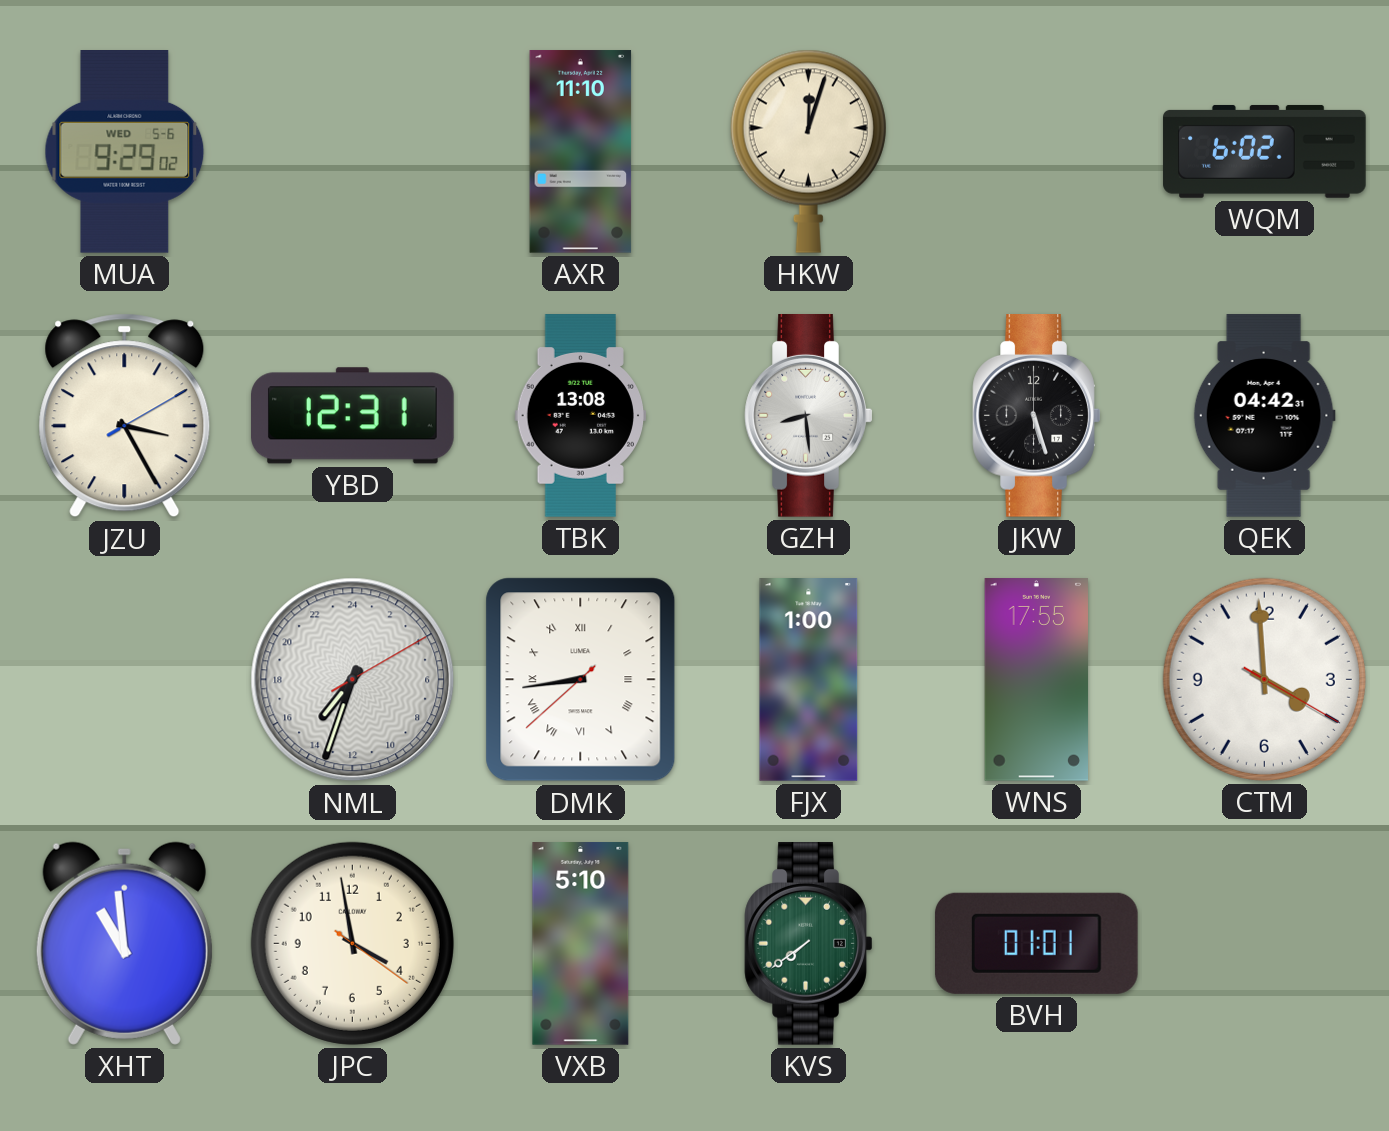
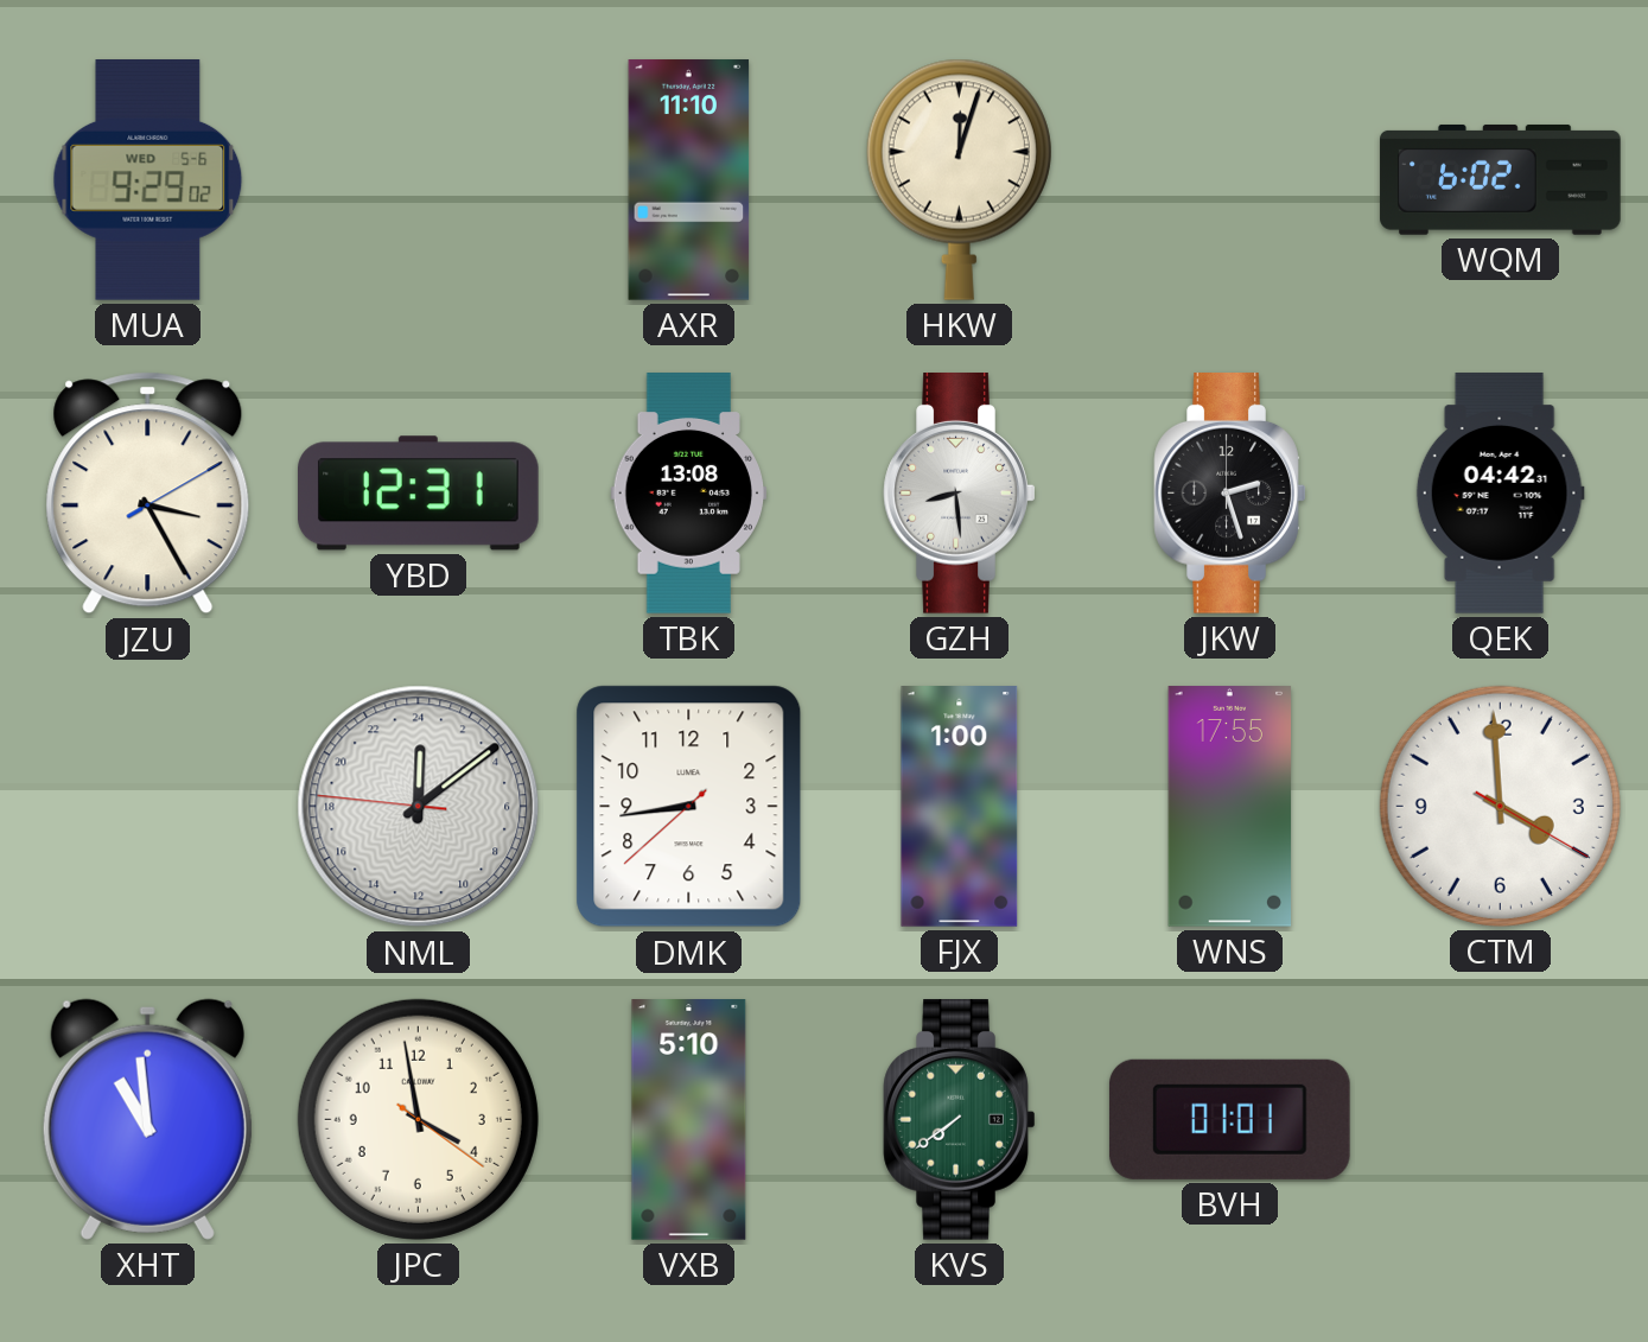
JKW: 5:27 -> 2:27 (1230, 494)
NML: 14:33 -> 0:08 (419, 807)
DMK numerals: Roman -> Arabic (689, 807)
